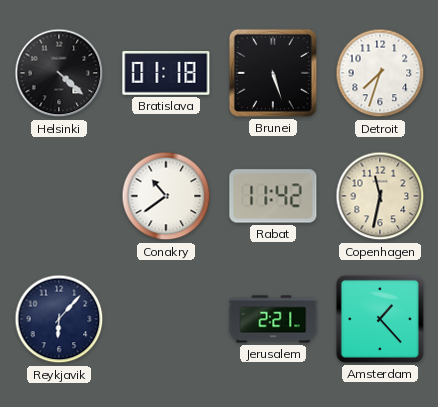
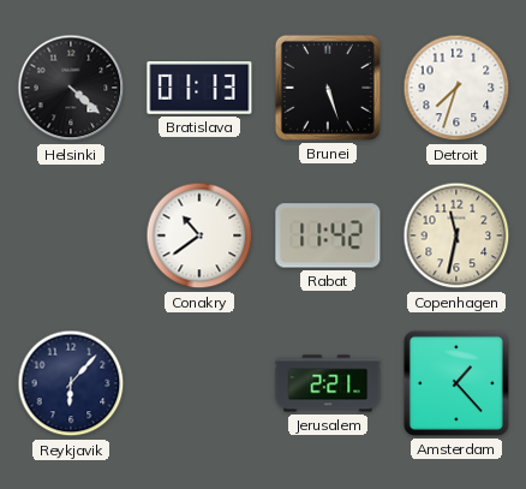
Bratislava: 01:18 -> 01:13 (199, 89)
